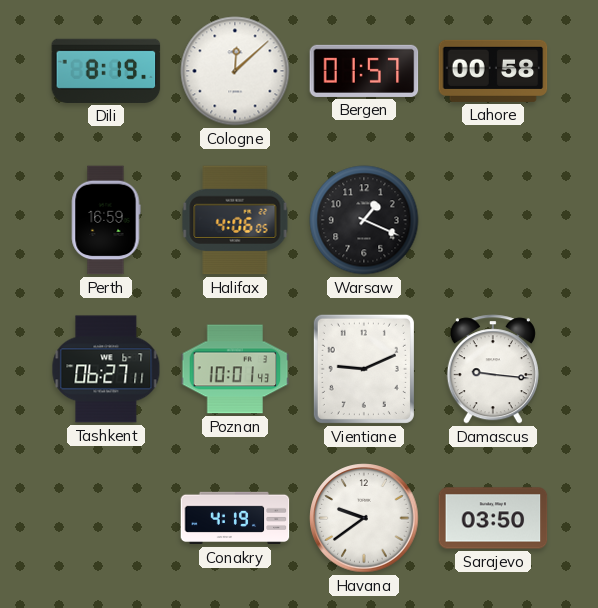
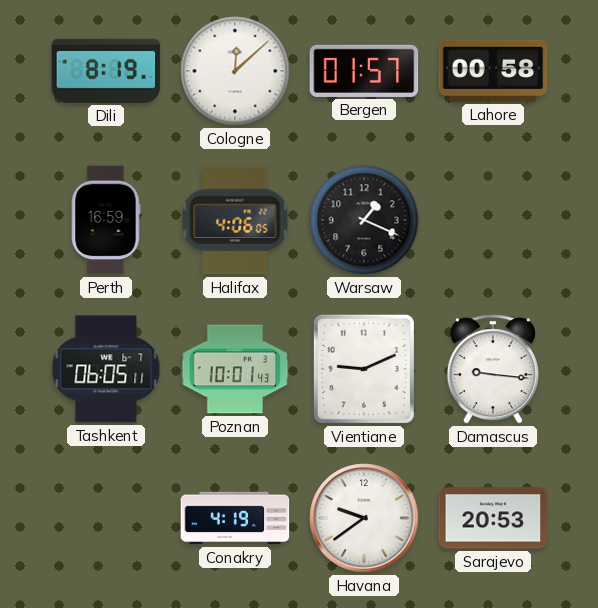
Tashkent: 06:27 -> 06:05 (106, 369)
Sarajevo: 03:50 -> 20:53 (493, 518)
